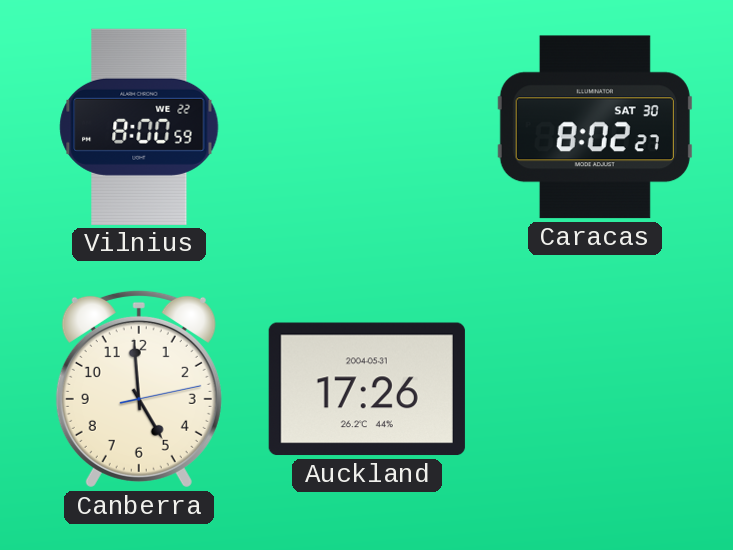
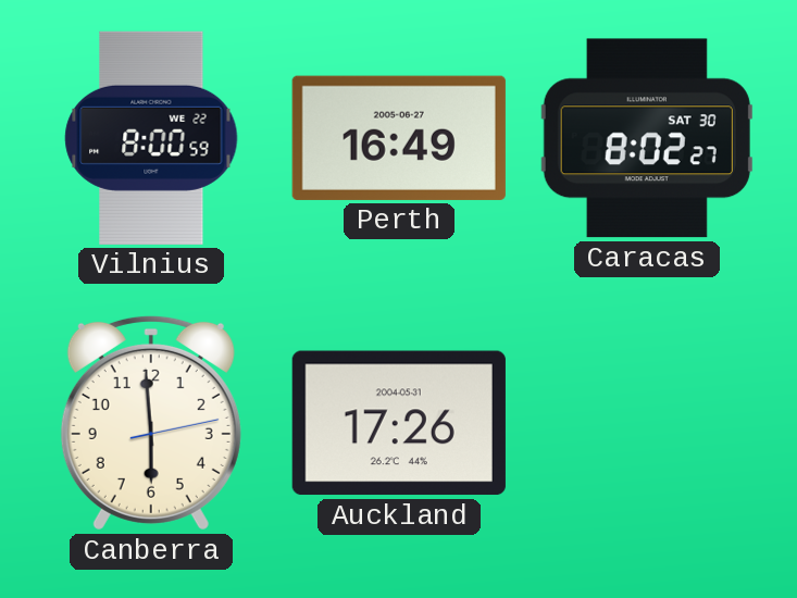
Perth: none -> 16:49 (399, 138)
Canberra: 4:59 -> 5:59 (151, 423)
